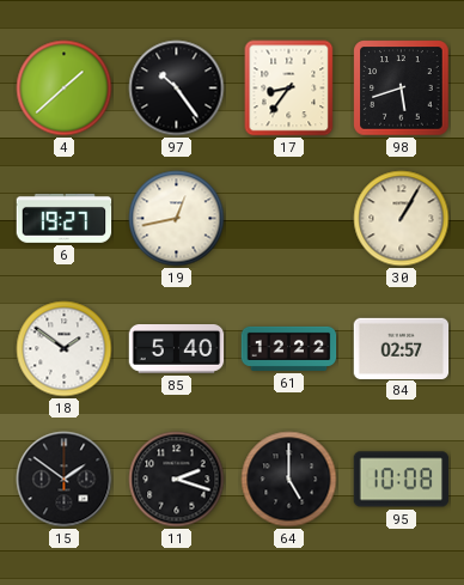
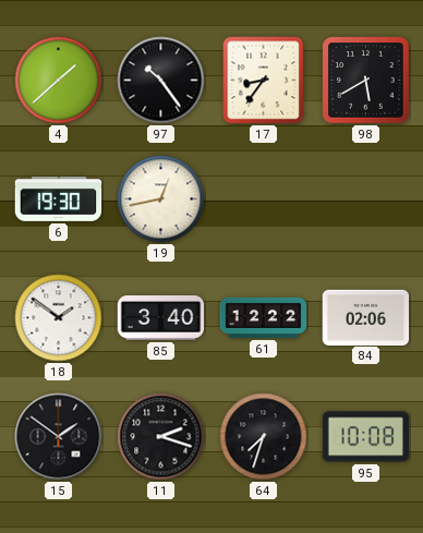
98: 5:42 -> 5:40 (366, 81)
6: 19:27 -> 19:30 (59, 199)
30: 1:05 -> none (402, 219)
85: 5:40 -> 3:40 (161, 318)
84: 02:57 -> 02:06 (366, 317)
64: 5:00 -> 7:33 (264, 437)
